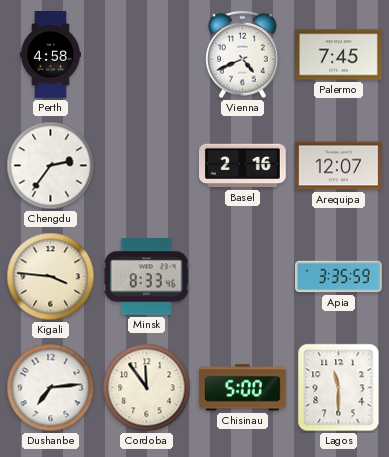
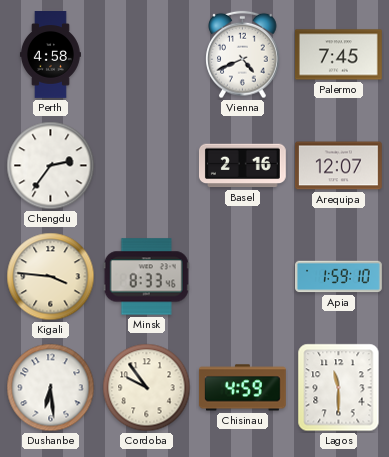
Apia: 3:35 -> 1:59 (339, 277)
Dushanbe: 7:14 -> 6:29 (51, 388)
Cordoba: 11:54 -> 9:54 (147, 388)
Chisinau: 5:00 -> 4:59 (243, 388)
